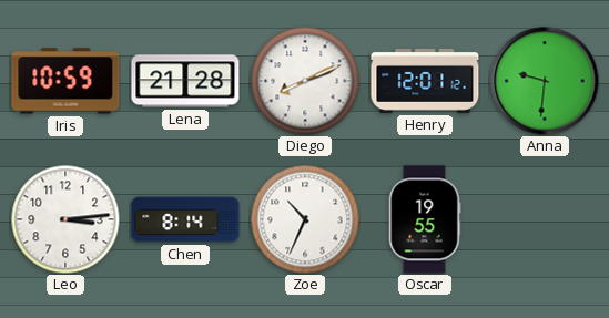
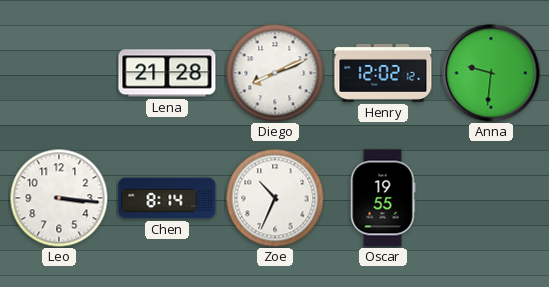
Iris: 10:59 -> none (65, 81)
Henry: 12:01 -> 12:02 (383, 73)
Leo: 3:14 -> 3:16 (59, 198)
